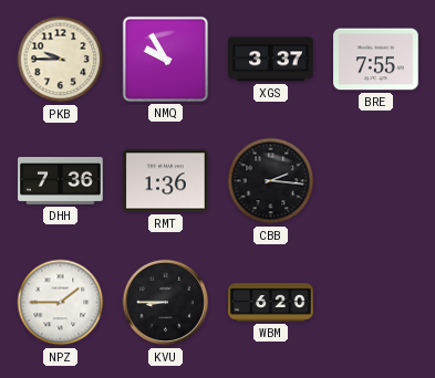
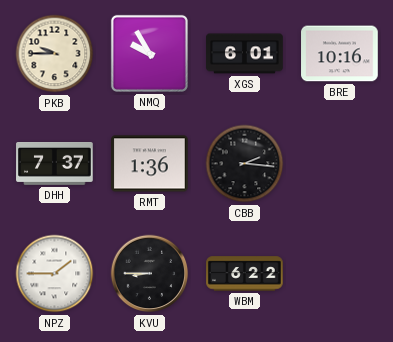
XGS: 3:37 -> 6:01 (245, 54)
BRE: 7:55 -> 10:16 (340, 54)
DHH: 7:36 -> 7:37 (55, 164)
WBM: 6:20 -> 6:22 (245, 274)
